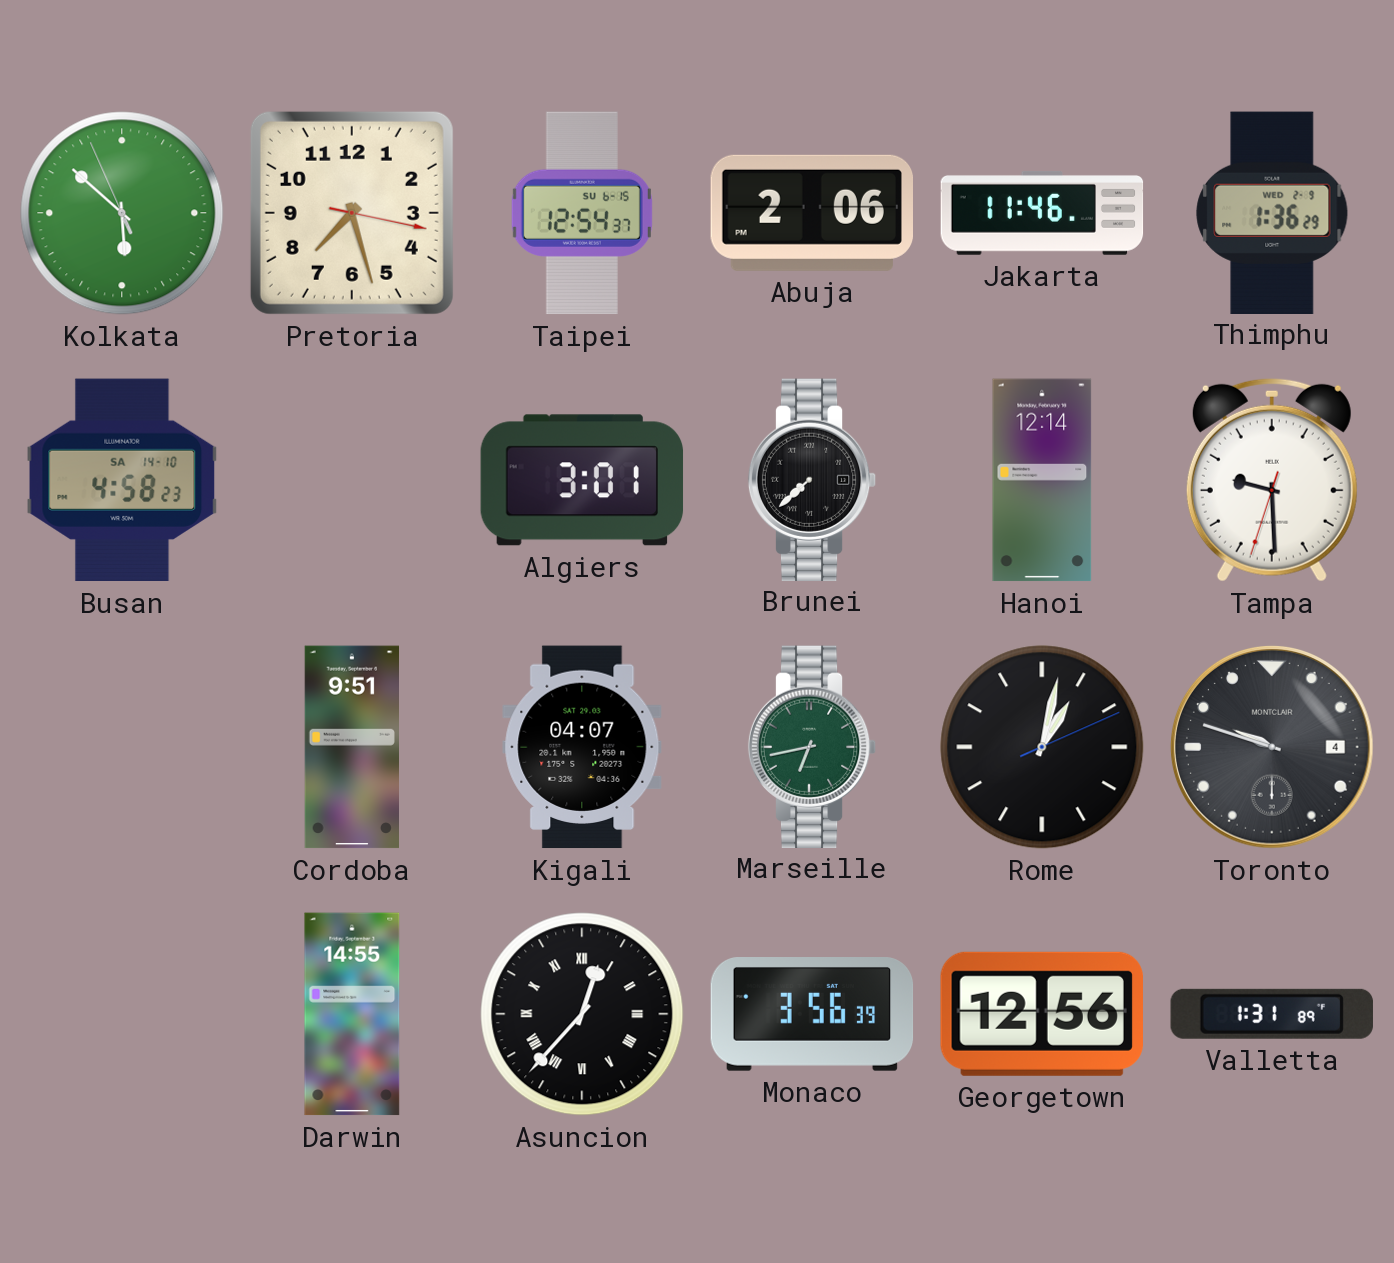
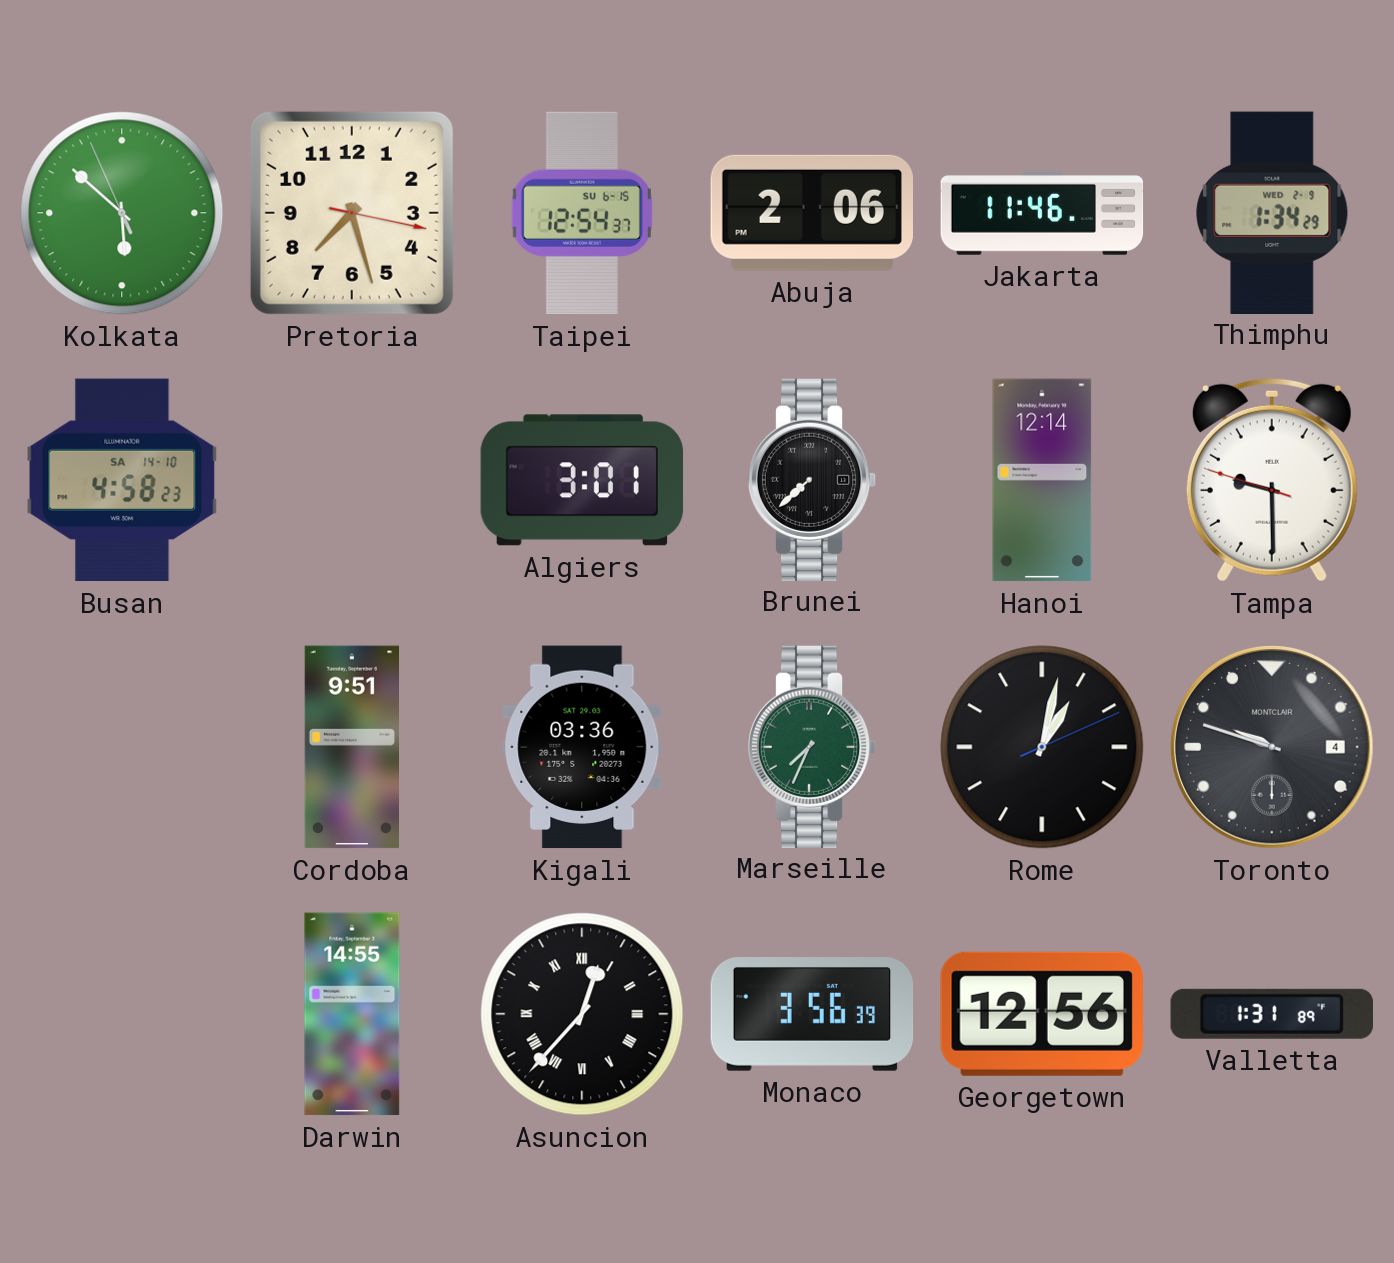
Thimphu: 1:36 -> 1:34 (1272, 212)
Tampa: 9:29:33 -> 9:29:48 (1272, 480)
Kigali: 04:07 -> 03:36 (582, 747)
Marseille: 6:43 -> 7:34 (812, 746)
